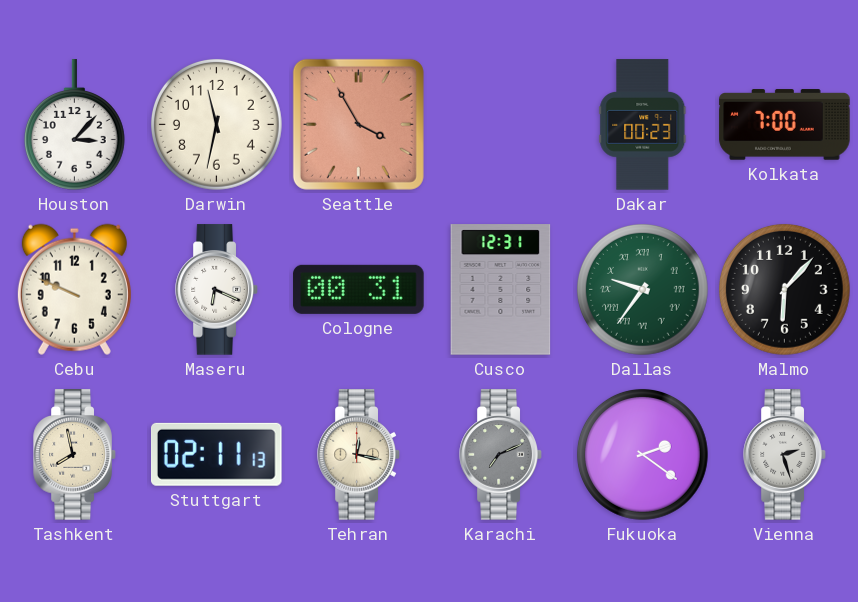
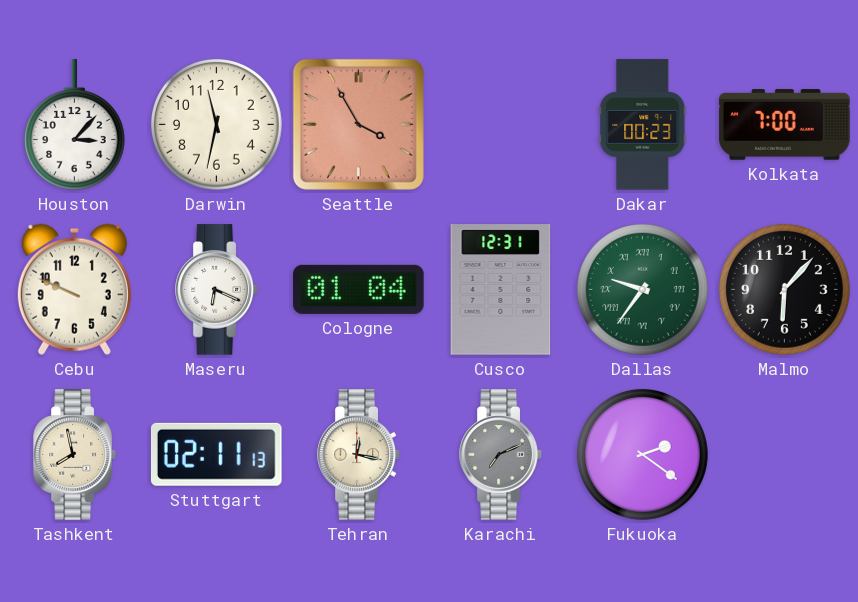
Cologne: 00:31 -> 01:04 (359, 289)
Vienna: 2:27 -> none (785, 455)
